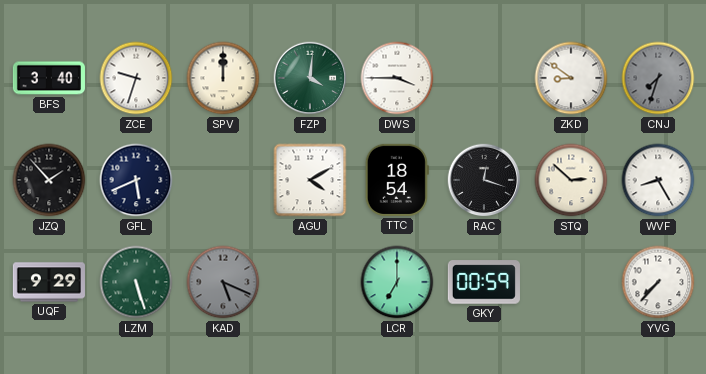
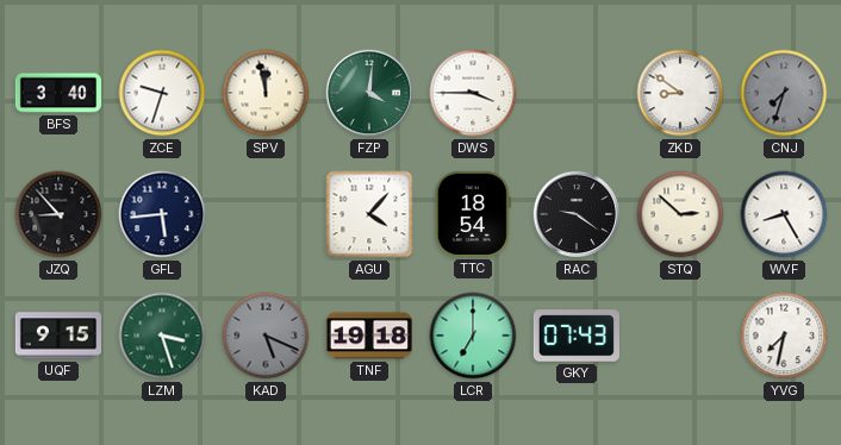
SPV: 12:00 -> 11:58 (266, 93)
JZQ: 1:53 -> 8:53 (58, 214)
GFL: 5:41 -> 5:44 (162, 214)
AGU: 4:10 -> 4:07 (369, 214)
RAC: 12:18 -> 9:21 (577, 214)
UQF: 9:29 -> 9:15 (58, 336)
LZM: 5:27 -> 3:27 (162, 336)
TNF: none -> 19:18 (369, 336)
GKY: 00:59 -> 07:43 (577, 336)
YVG: 7:37 -> 7:32 (784, 336)
